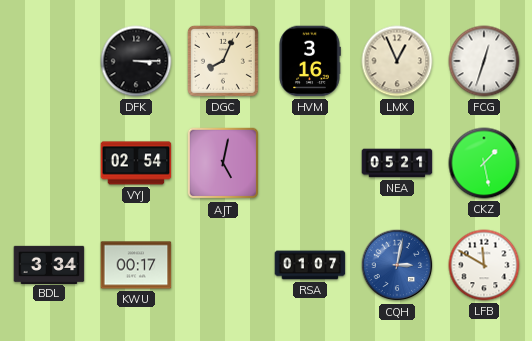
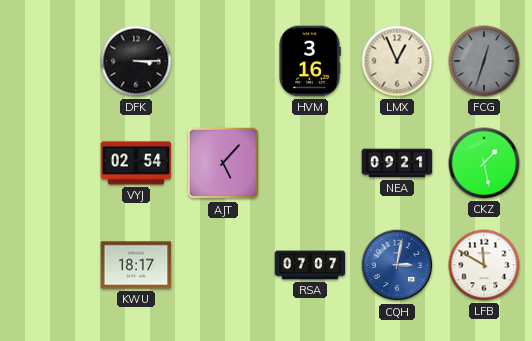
DGC: 8:04 -> none (223, 61)
FCG dial: white -> grey (484, 61)
AJT: 5:02 -> 5:07 (223, 163)
NEA: 05:21 -> 09:21 (397, 163)
BDL: 3:34 -> none (49, 264)
KWU: 00:17 -> 18:17 (136, 265)
RSA: 01:07 -> 07:07 (310, 265)
